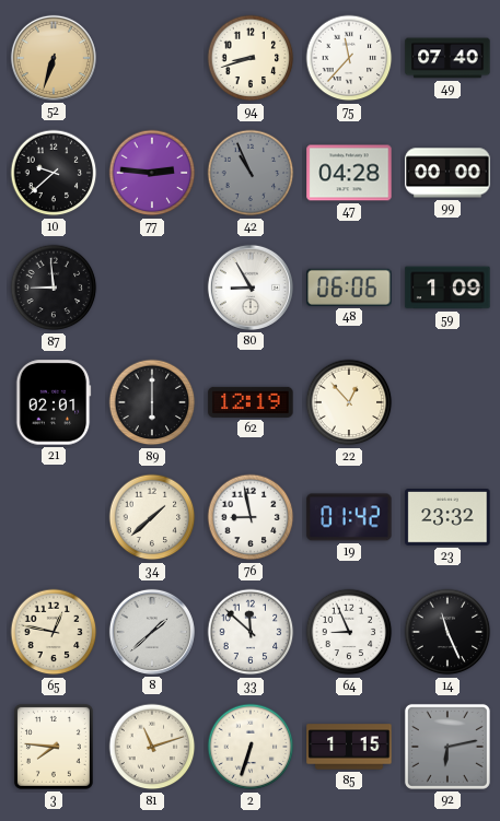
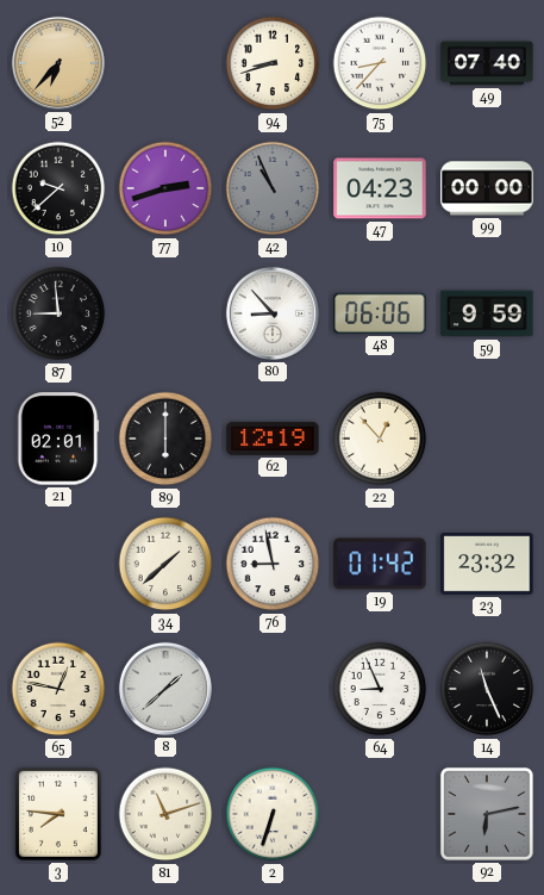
52: 6:33 -> 6:37 (58, 63)
75: 11:37 -> 8:37 (380, 63)
77: 2:46 -> 2:42 (165, 188)
47: 04:28 -> 04:23 (380, 188)
80: 8:55 -> 8:53 (273, 313)
59: 1:09 -> 9:59 (487, 313)
33: 11:52 -> none (251, 632)
85: 1:15 -> none (349, 747)
